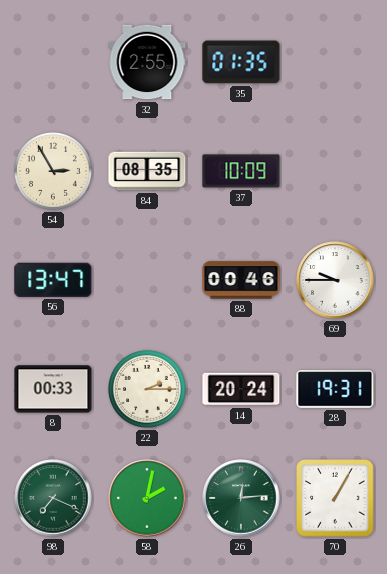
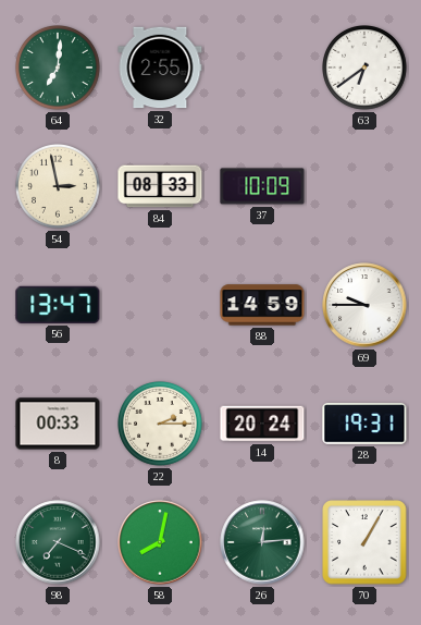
64: none -> 7:01 (59, 69)
35: 01:35 -> none (241, 62)
63: none -> 6:39 (366, 69)
54: 2:55 -> 2:58 (59, 187)
84: 08:35 -> 08:33 (160, 186)
88: 00:46 -> 14:59 (262, 305)
58: 2:02 -> 8:02 (160, 542)
